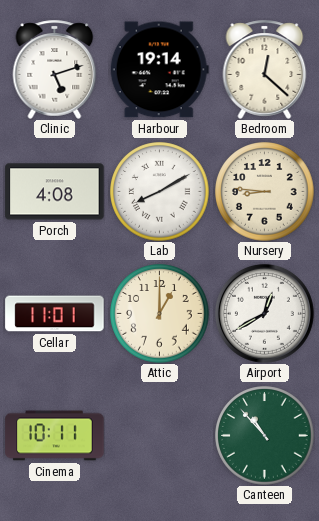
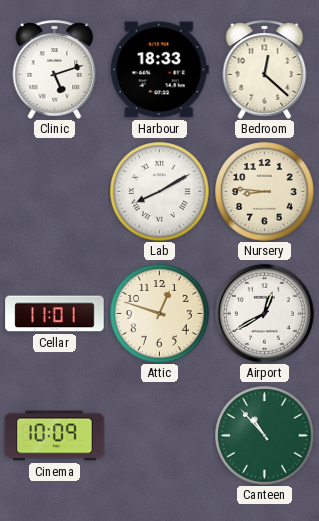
Harbour: 19:14 -> 18:33 (159, 70)
Porch: 4:08 -> none (55, 192)
Attic: 1:00 -> 12:48 (160, 314)
Cinema: 10:11 -> 10:09 (55, 436)
